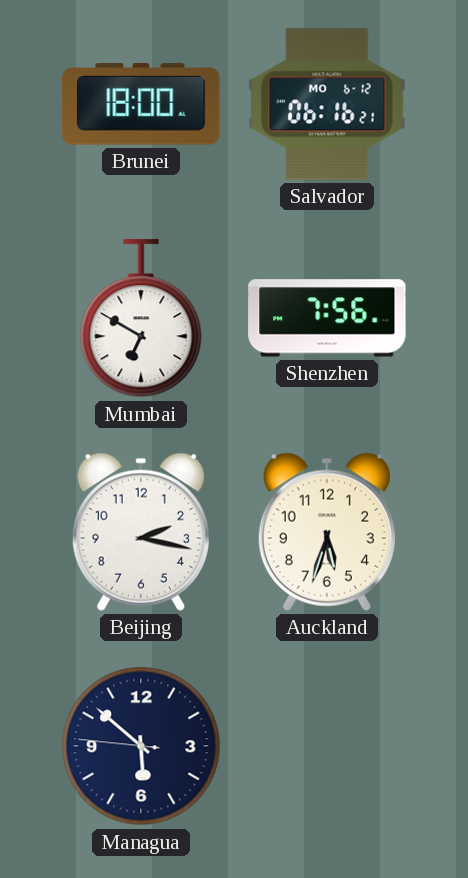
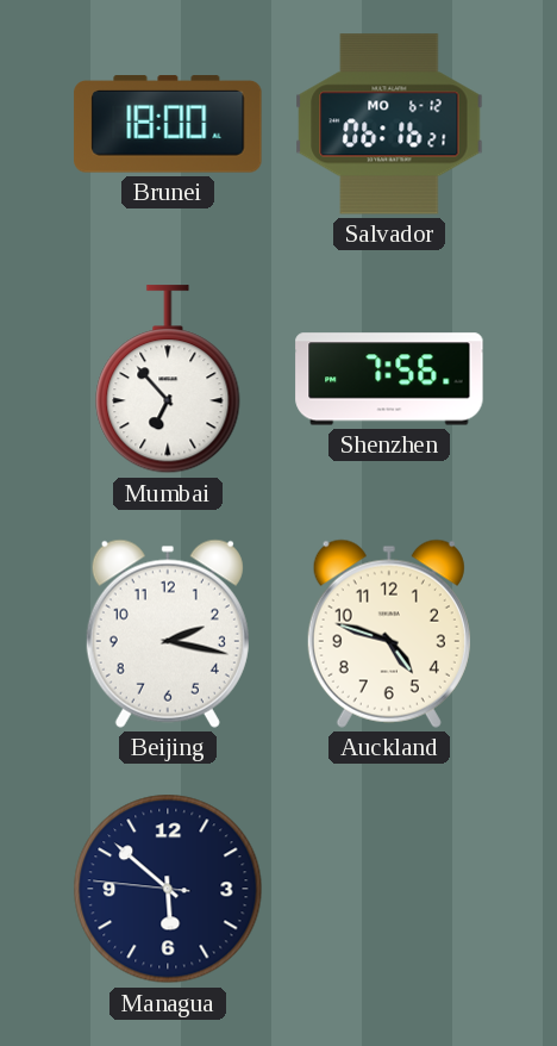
Mumbai: 6:50 -> 6:53 (168, 380)
Auckland: 5:33 -> 4:48 (389, 634)
